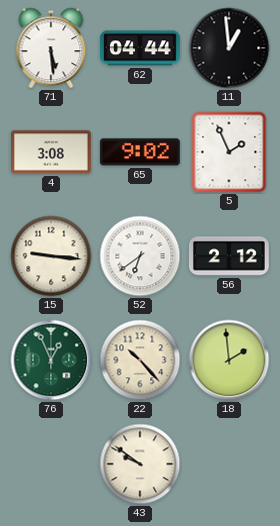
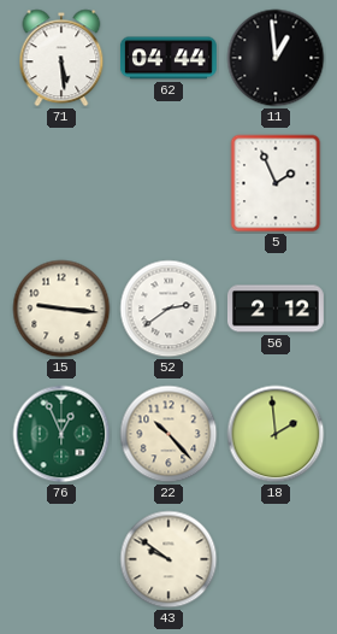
4: 3:08 -> none (51, 152)
65: 9:02 -> none (140, 152)
52: 6:39 -> 2:39 (168, 309)
